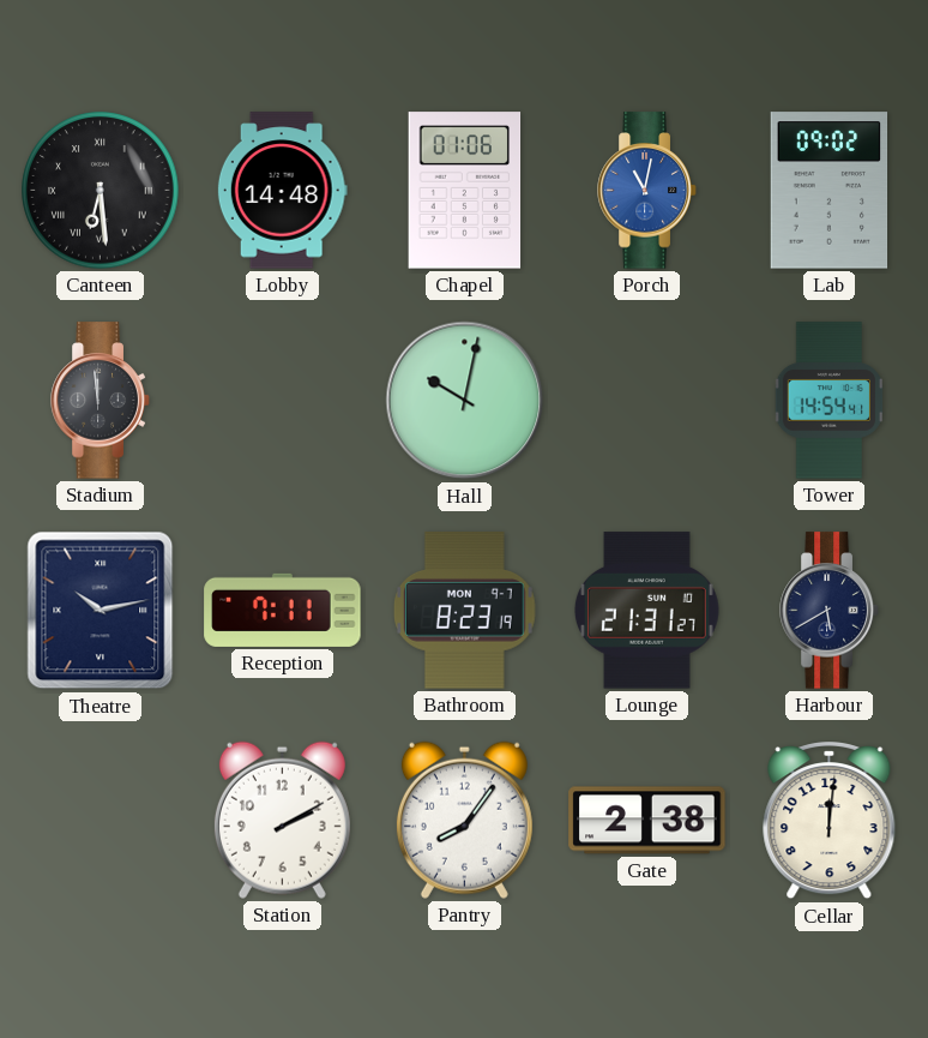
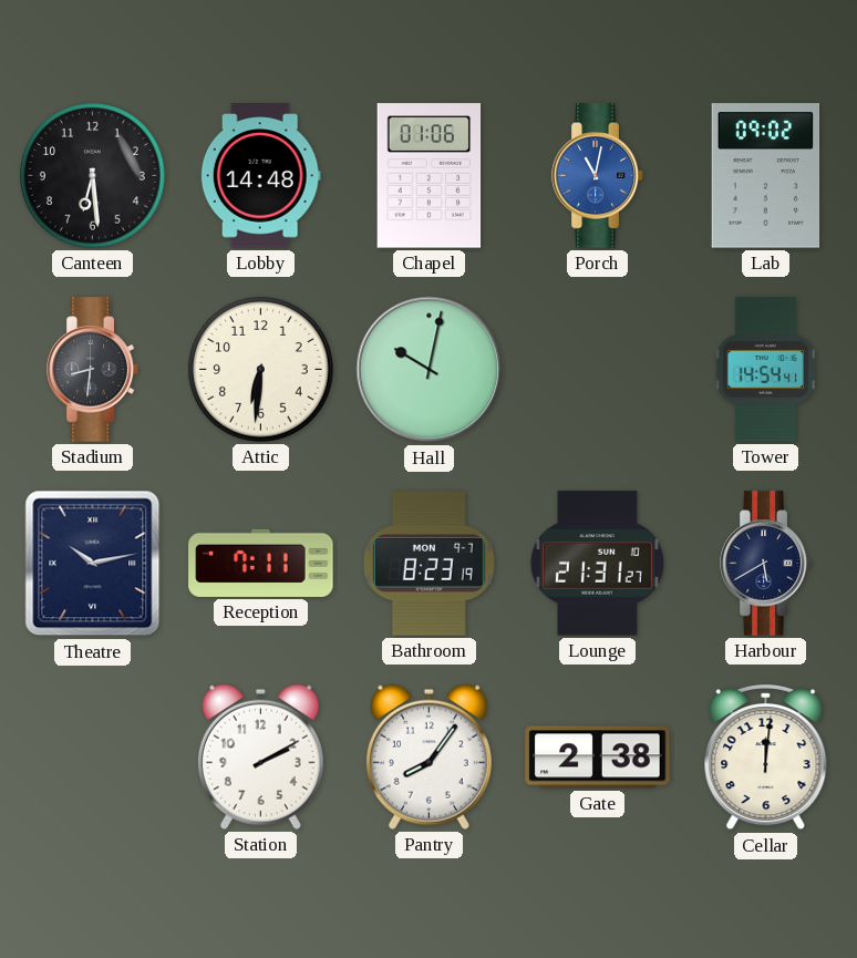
Canteen numerals: Roman -> Arabic (93, 176)
Stadium: 11:59 -> 8:31 (93, 370)
Attic: none -> 6:31 (261, 370)
